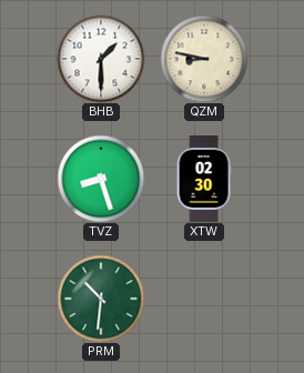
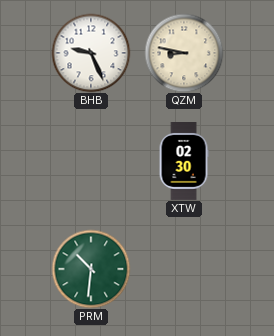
BHB: 1:30 -> 9:26 (91, 53)
TVZ: 8:27 -> none (101, 179)
